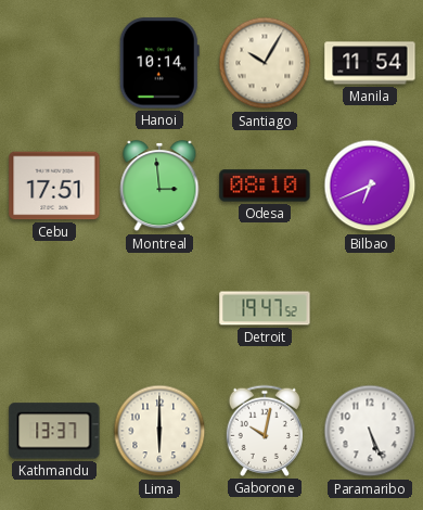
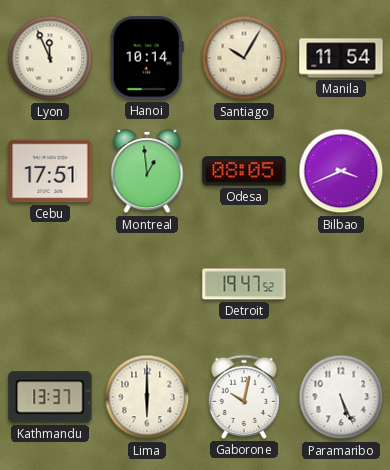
Lyon: none -> 11:56 (50, 58)
Montreal: 2:59 -> 12:59 (147, 172)
Odesa: 08:10 -> 08:05 (244, 171)
Bilbao: 6:41 -> 3:41 (341, 171)
